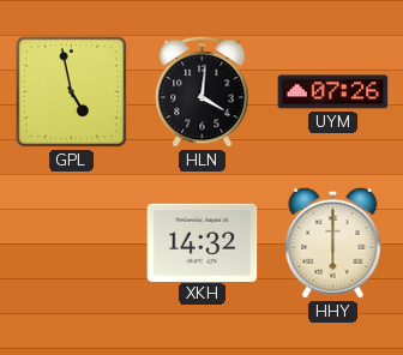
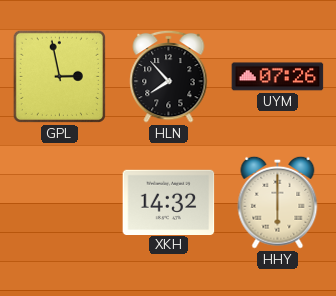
GPL: 4:58 -> 2:58 (59, 76)
HLN: 4:01 -> 7:53 (169, 76)
